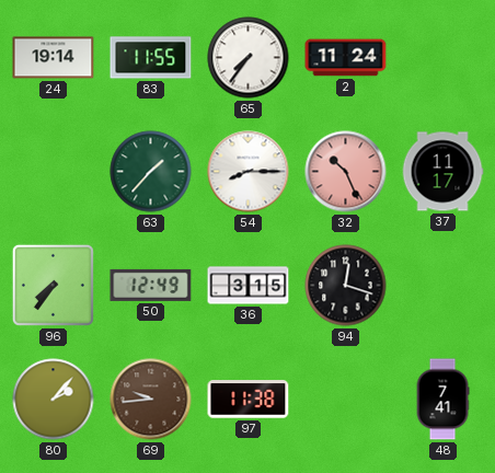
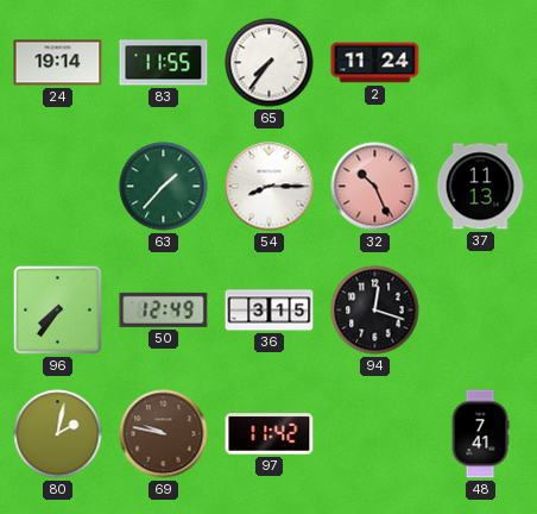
37: 11:17 -> 11:13 (480, 187)
80: 2:07 -> 2:02 (58, 434)
69: 9:44 -> 9:47 (164, 434)
97: 11:38 -> 11:42 (270, 434)
